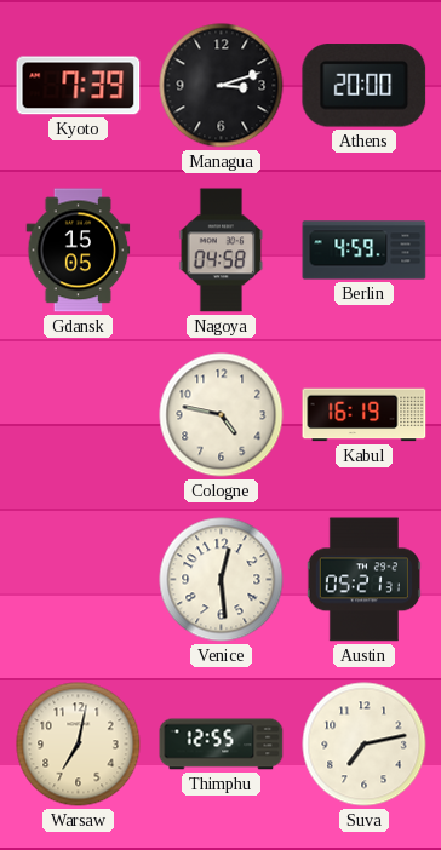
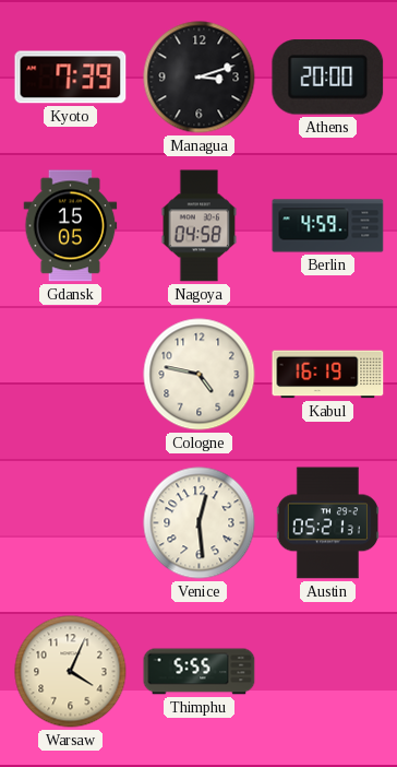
Warsaw: 7:02 -> 4:04 (71, 672)
Thimphu: 12:55 -> 5:55 (200, 672)
Suva: 7:13 -> none (365, 745)
